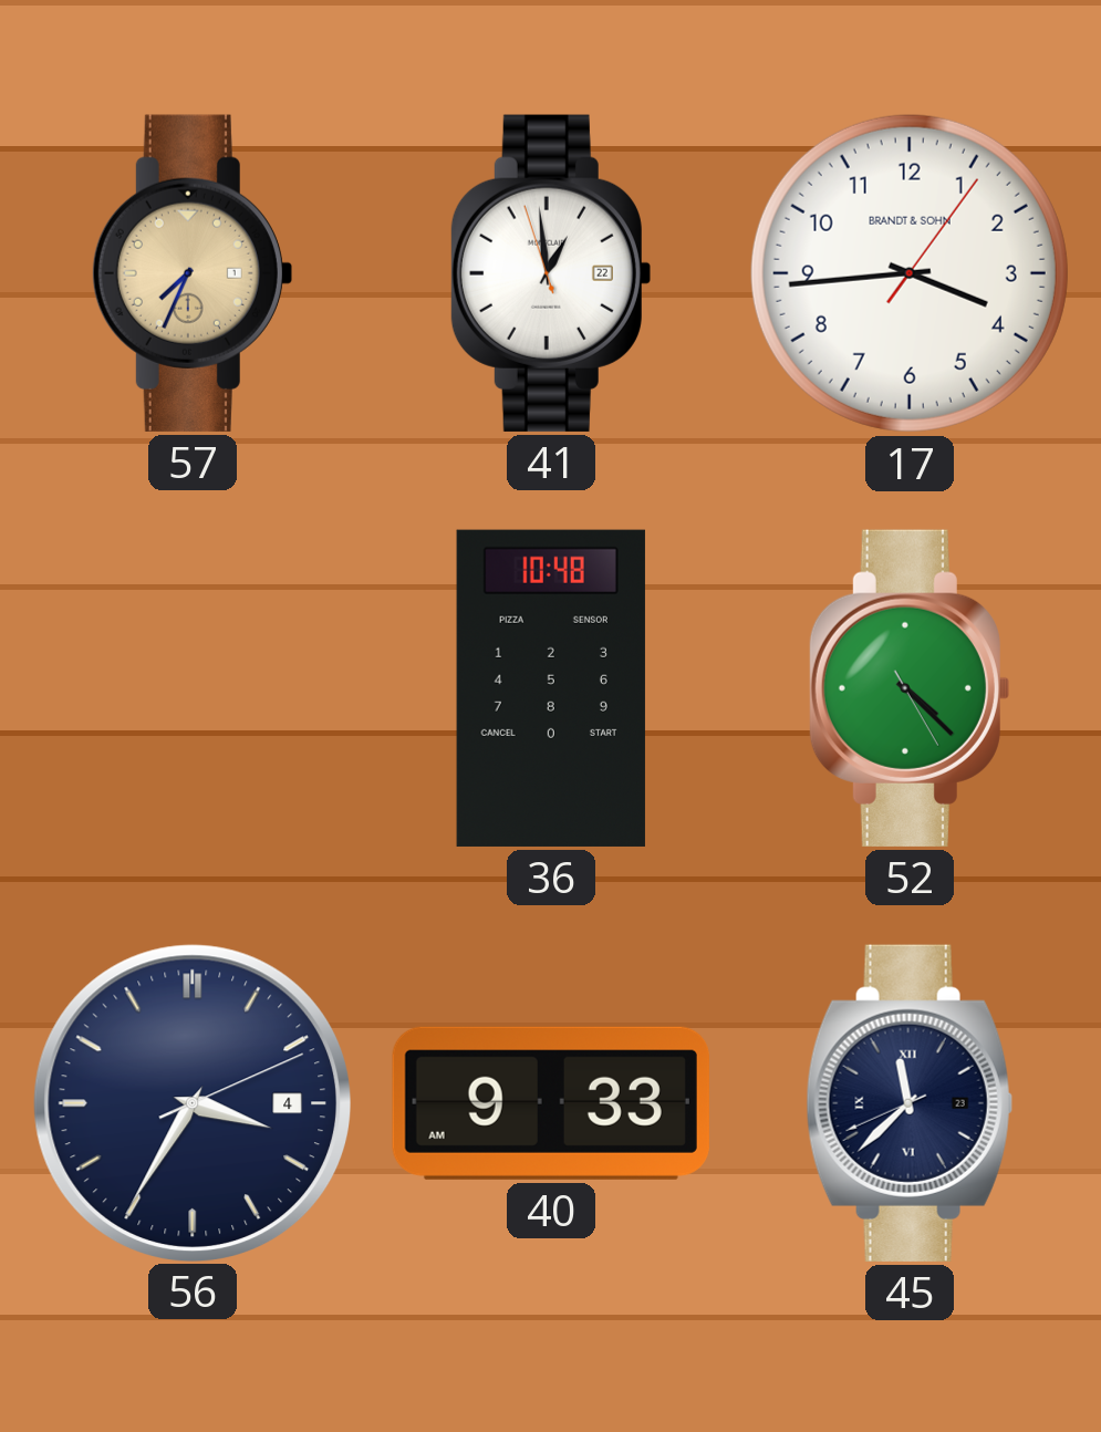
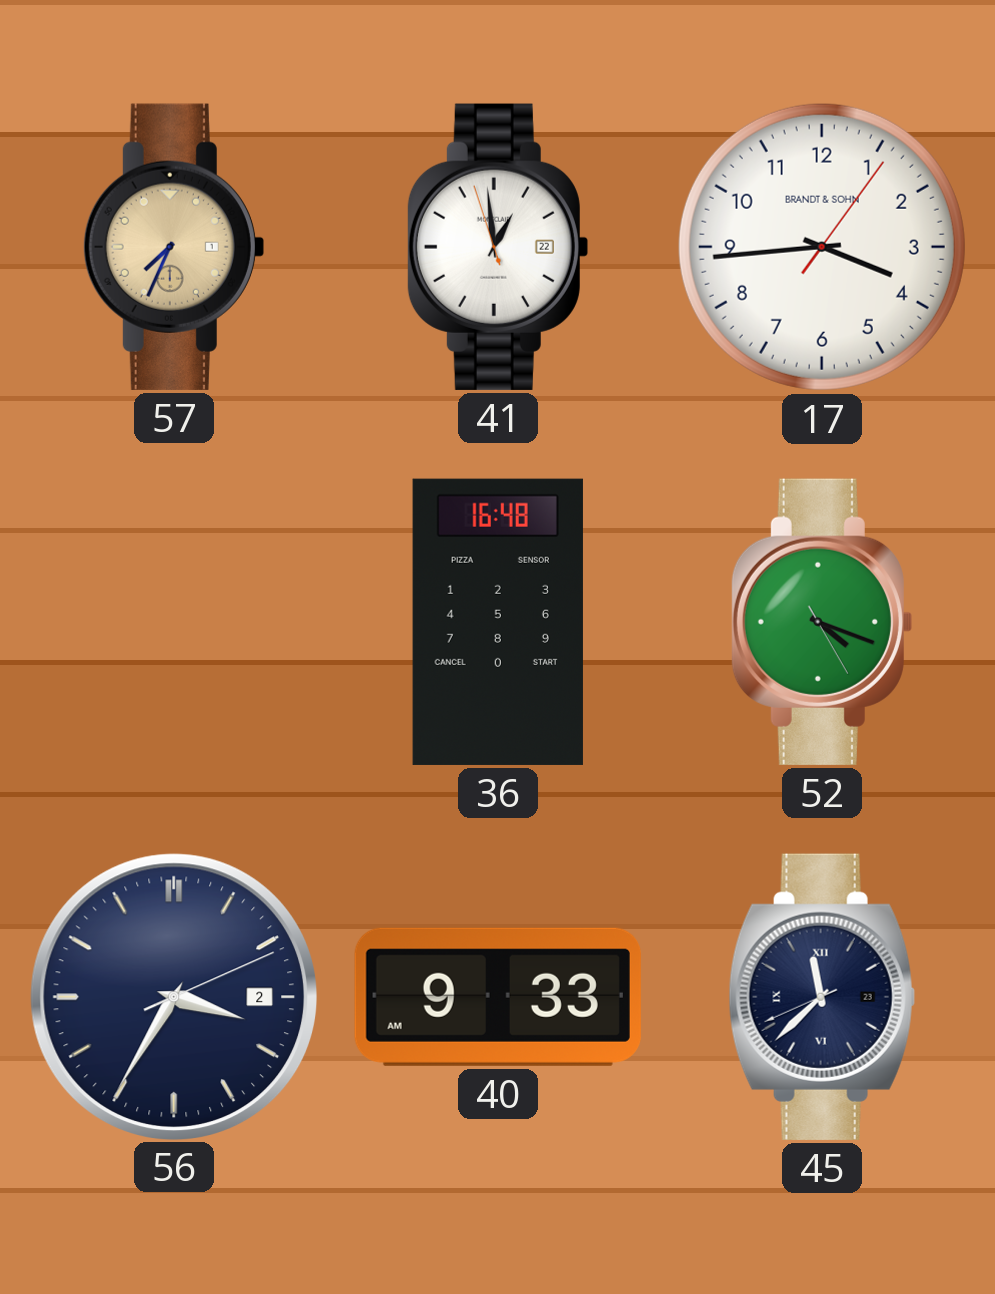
36: 10:48 -> 16:48 (498, 622)
52: 4:22 -> 4:18 (821, 622)
56 date: 4 -> 2 (173, 996)
